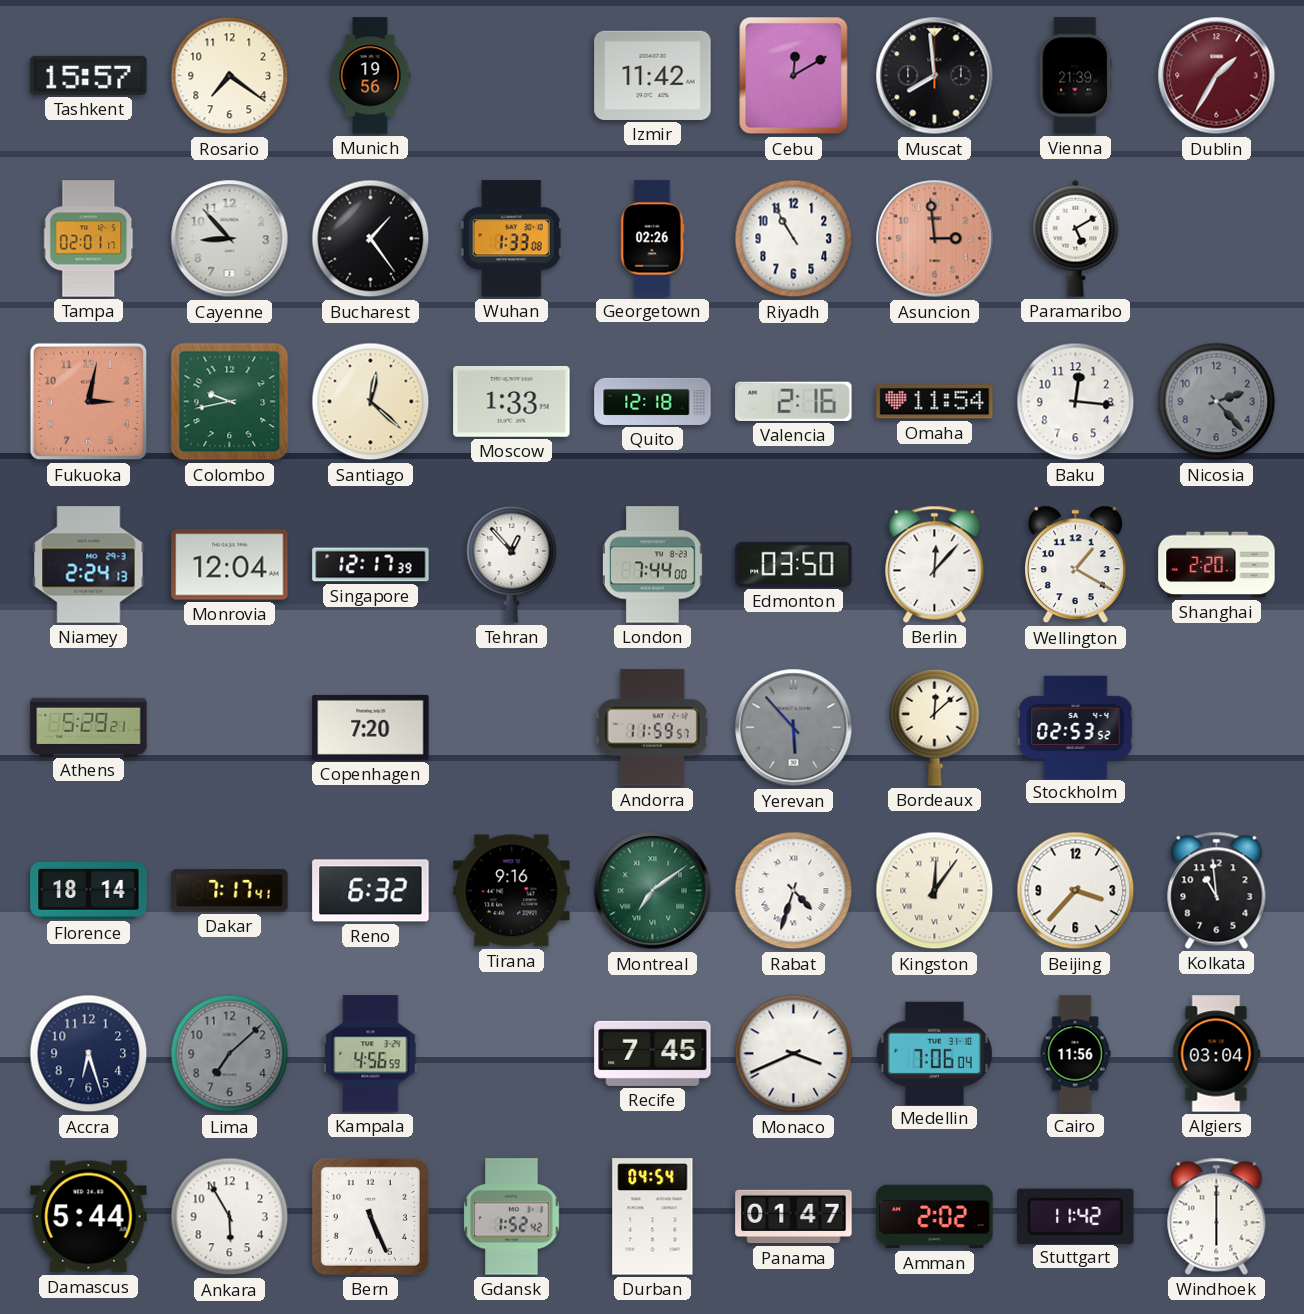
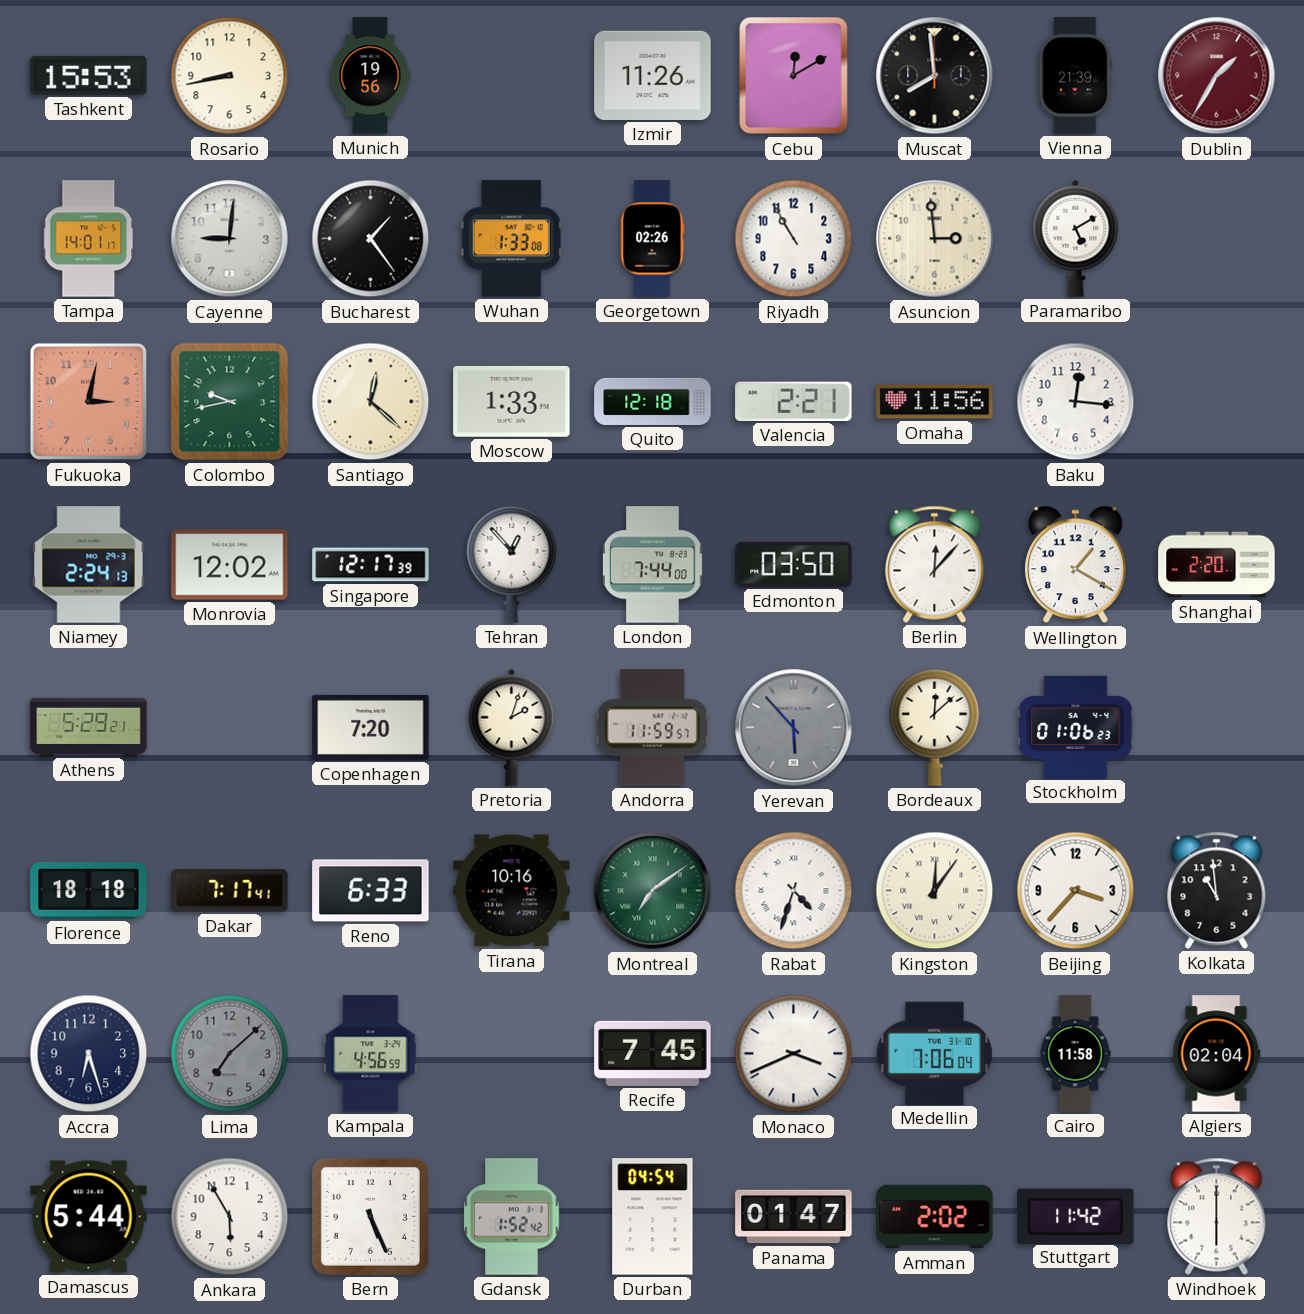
Tashkent: 15:57 -> 15:53 (89, 75)
Rosario: 7:21 -> 8:43 (230, 76)
Izmir: 11:42 -> 11:26 (653, 75)
Tampa: 02:01 -> 14:01 (89, 239)
Cayenne: 8:53 -> 9:01 (230, 239)
Asuncion dial: salmon -> cream (935, 239)
Valencia: 2:16 -> 2:21 (794, 401)
Omaha: 11:54 -> 11:56 (935, 402)
Nicosia: 2:23 -> none (1217, 402)
Monrovia: 12:04 -> 12:02 (230, 565)
Pretoria: none -> 2:03 (512, 727)
Stockholm: 02:53 -> 01:06 (1076, 727)
Florence: 18:14 -> 18:18 (89, 891)
Reno: 6:32 -> 6:33 (371, 891)
Tirana: 9:16 -> 10:16 (512, 891)
Cairo: 11:56 -> 11:58 (1075, 1054)
Algiers: 03:04 -> 02:04 (1217, 1054)
